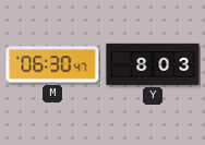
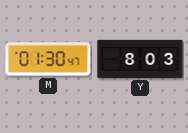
M: 06:30 -> 01:30 (48, 59)
